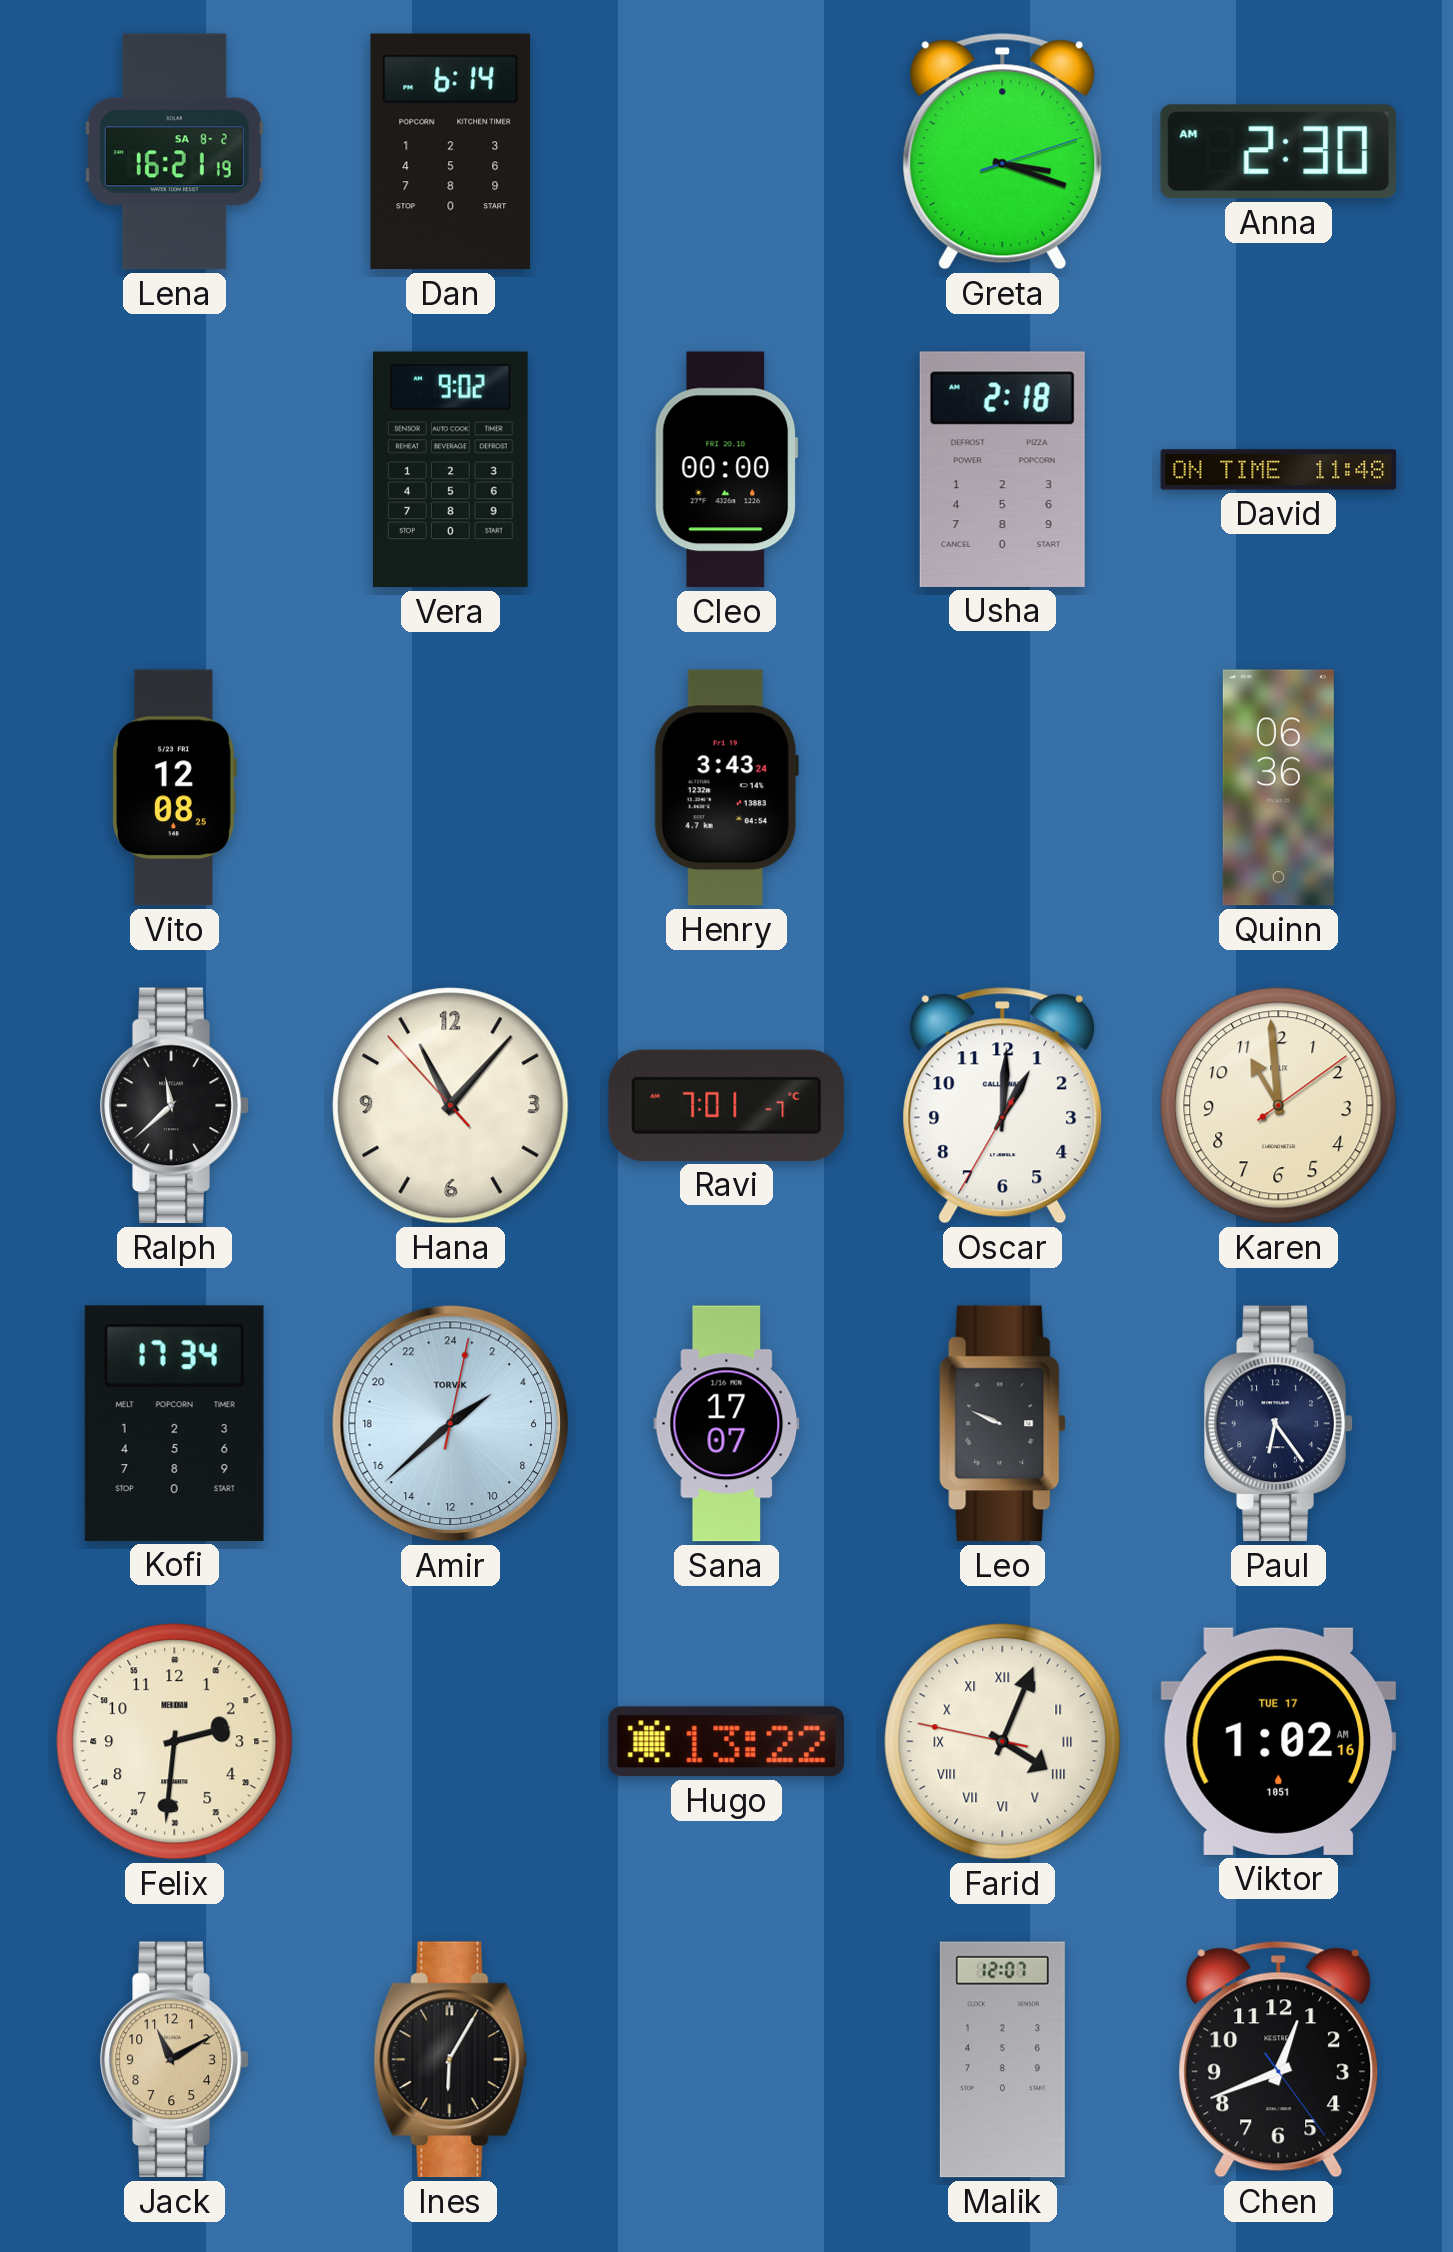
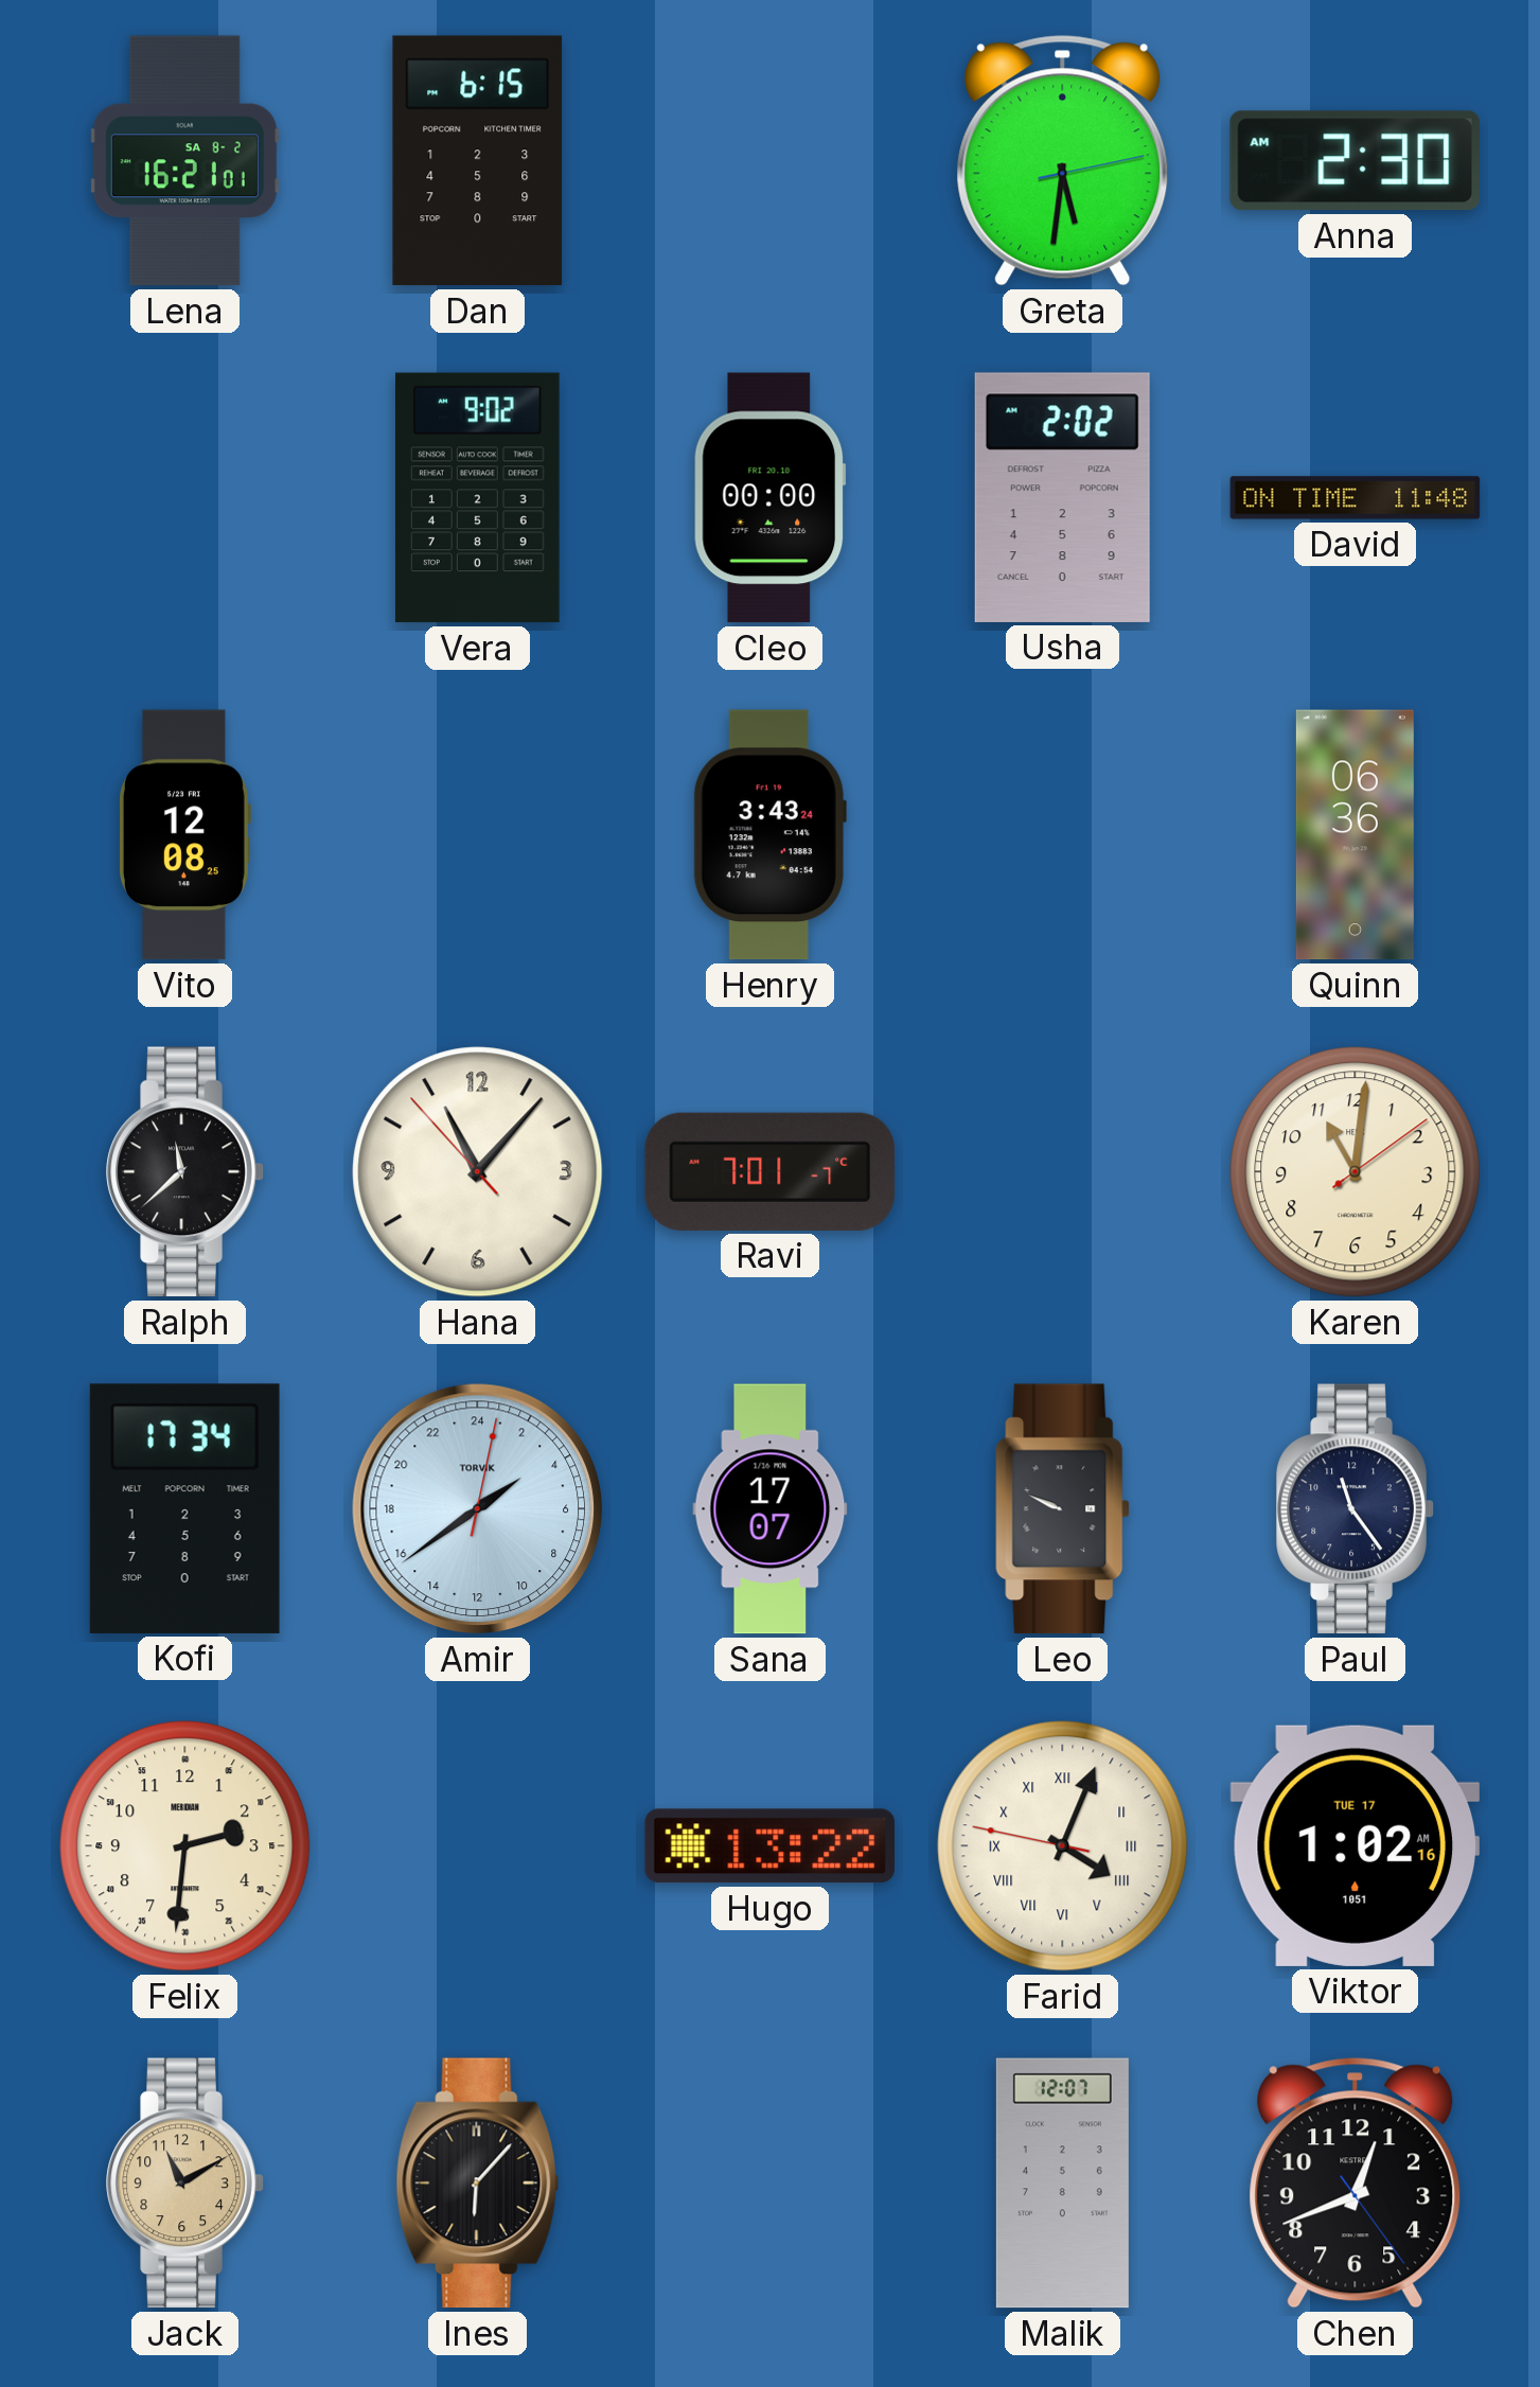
Lena: 16:21:19 -> 16:21:01 (184, 161)
Dan: 6:14 -> 6:15 (478, 161)
Greta: 3:18 -> 5:31 (1063, 161)
Usha: 2:18 -> 2:02 (1062, 497)
Oscar: 1:00 -> none (1003, 1106)
Karen: 10:59 -> 11:01 (1356, 1172)
Amir: 3:38 -> 3:39 (478, 1509)
Paul: 6:24 -> 11:24 (1356, 1509)
Ines: 6:05 -> 6:07 (478, 2183)
